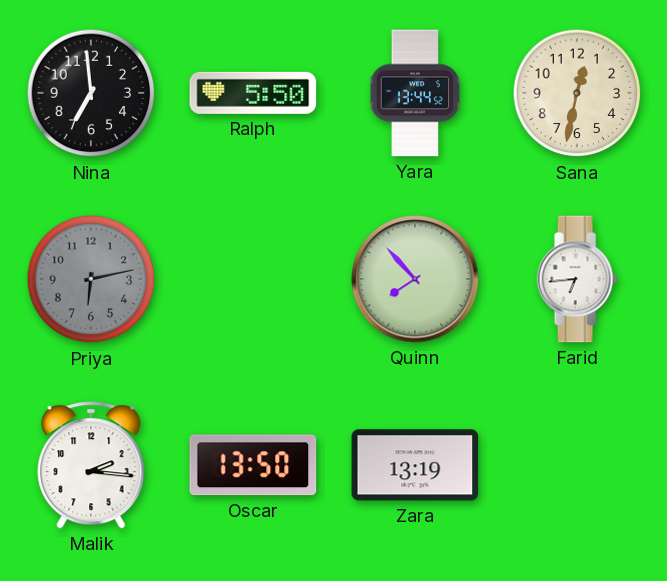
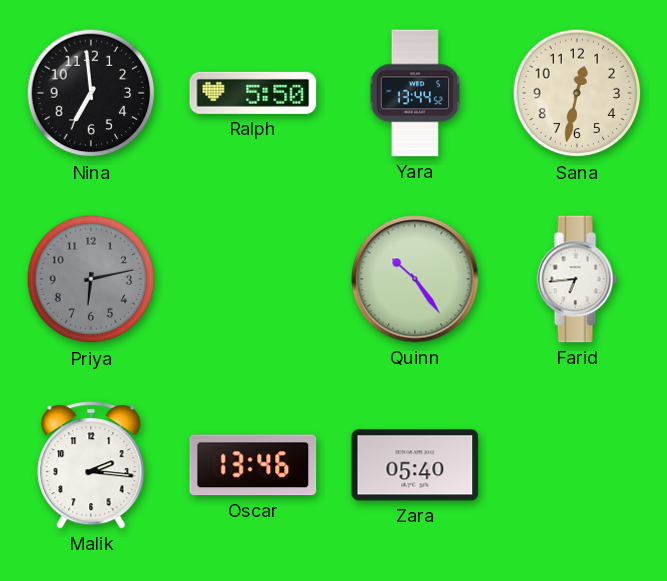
Quinn: 7:53 -> 10:24 (415, 279)
Oscar: 13:50 -> 13:46 (253, 465)
Zara: 13:19 -> 05:40 (415, 465)
